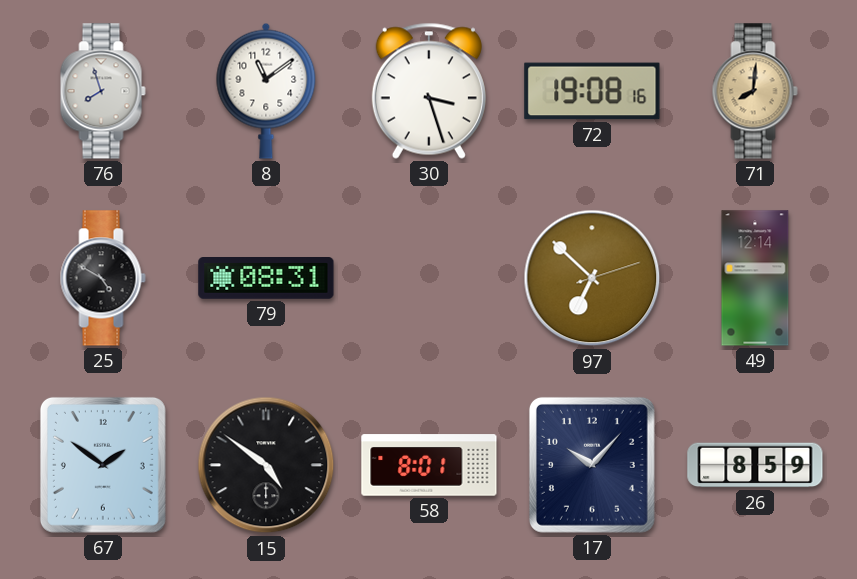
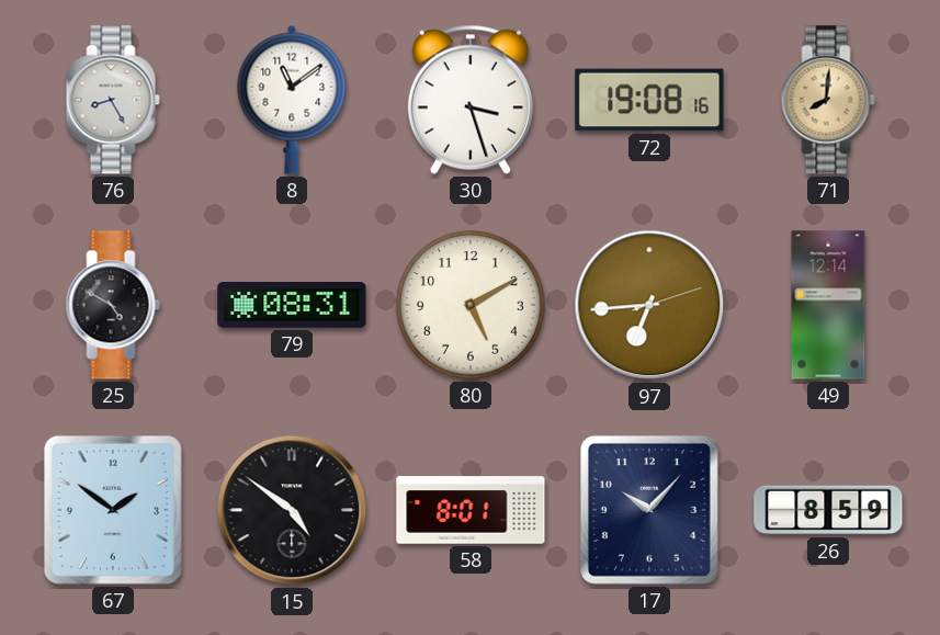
76: 7:57 -> 8:25 (113, 100)
80: none -> 5:10 (471, 305)
97: 6:52 -> 6:44 (649, 305)
